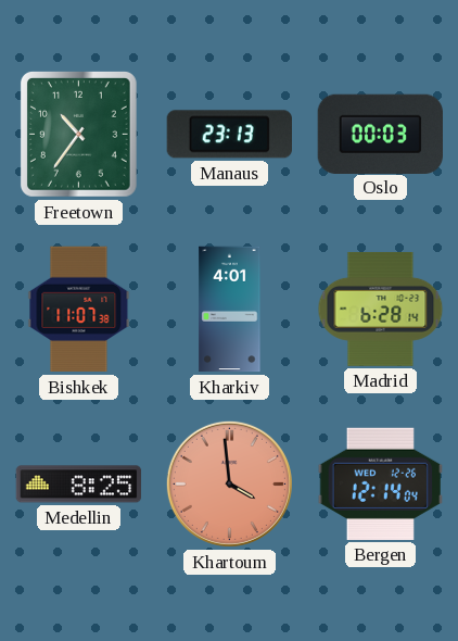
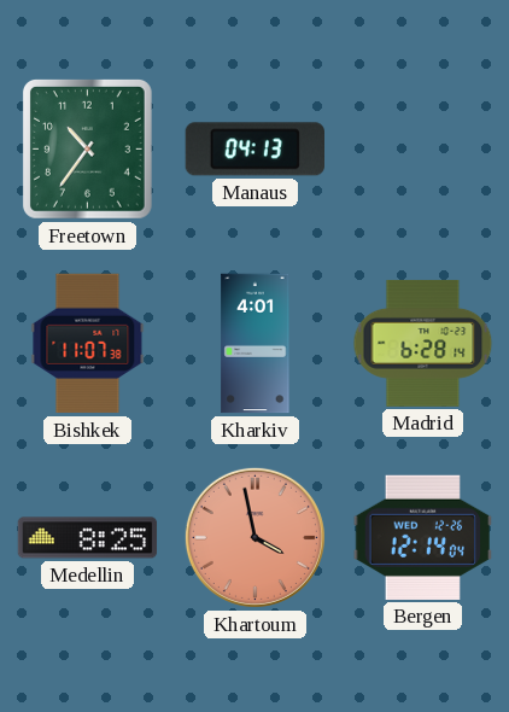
Manaus: 23:13 -> 04:13 (255, 150)
Oslo: 00:03 -> none (380, 134)
Khartoum: 3:59 -> 3:58 (255, 537)
